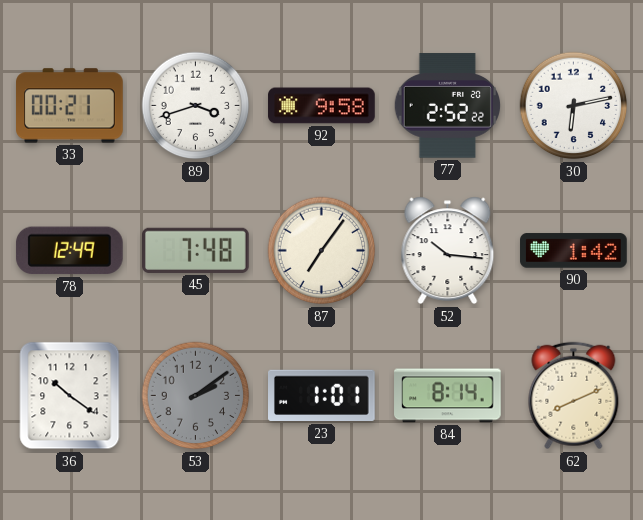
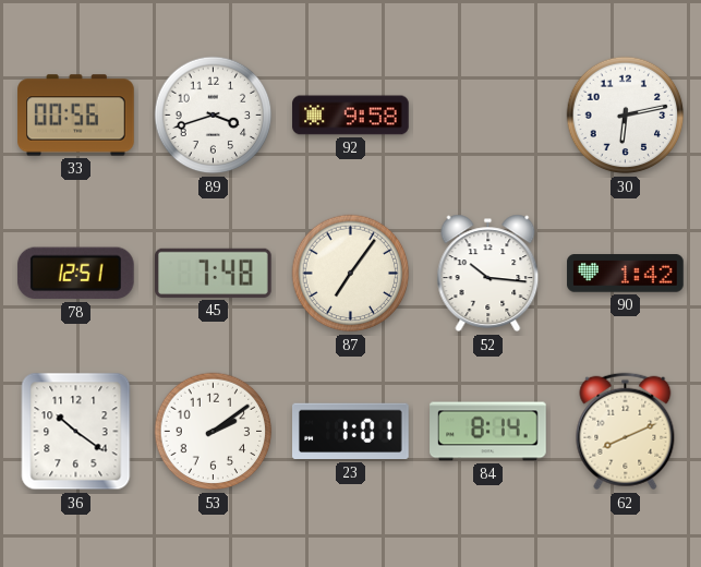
33: 00:21 -> 00:56 (76, 116)
77: 2:52 -> none (447, 106)
78: 12:49 -> 12:51 (75, 274)
53 dial: grey -> white (214, 432)
